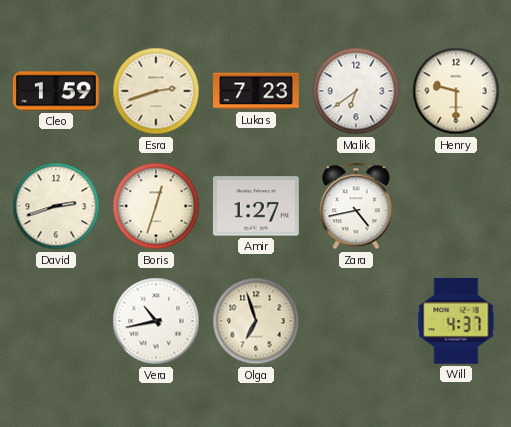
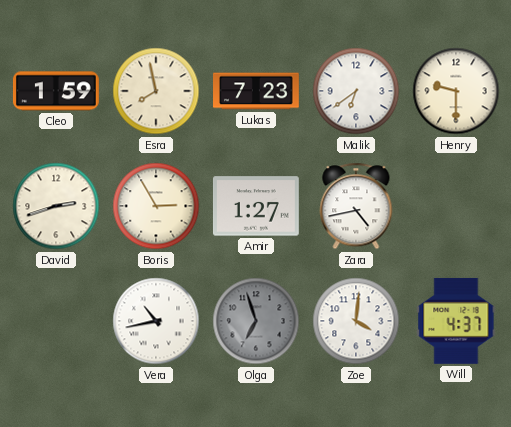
Esra: 2:42 -> 7:58 (156, 91)
Boris: 12:33 -> 2:55 (156, 206)
Olga dial: cream -> grey (256, 321)
Zoe: none -> 4:01 (356, 321)
